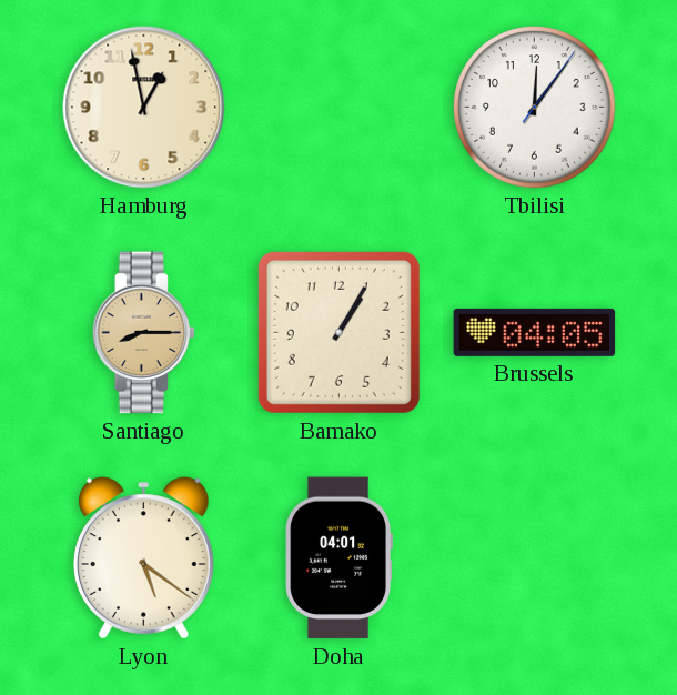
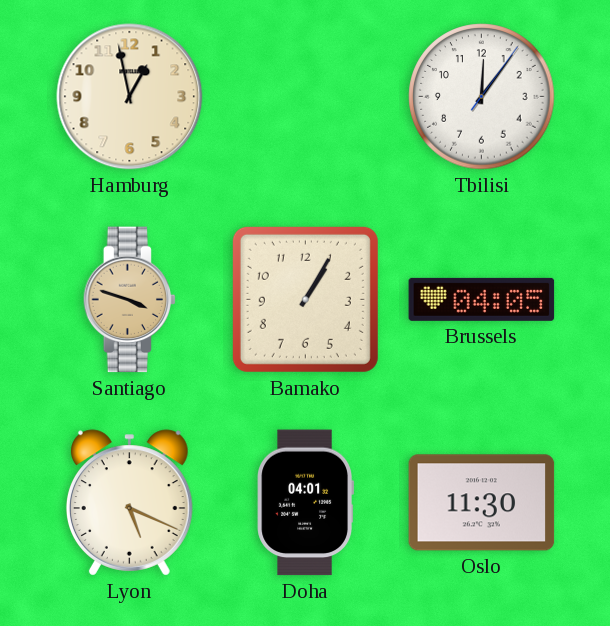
Santiago: 8:15 -> 3:48 (130, 300)
Lyon: 5:21 -> 5:19 (129, 503)
Oslo: none -> 11:30 (482, 503)
